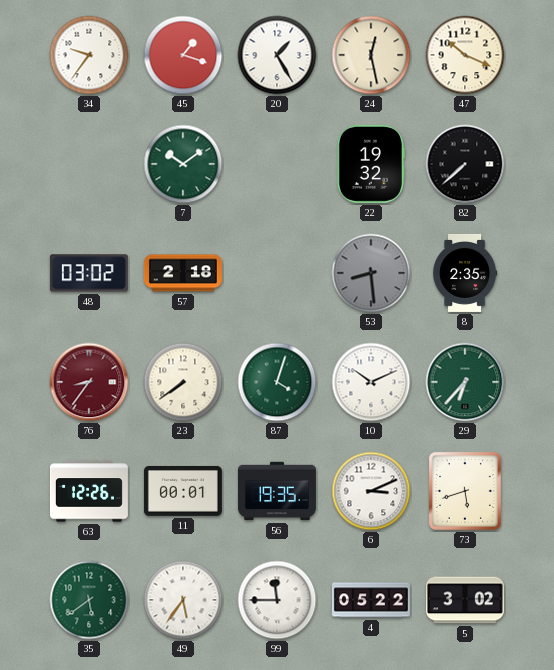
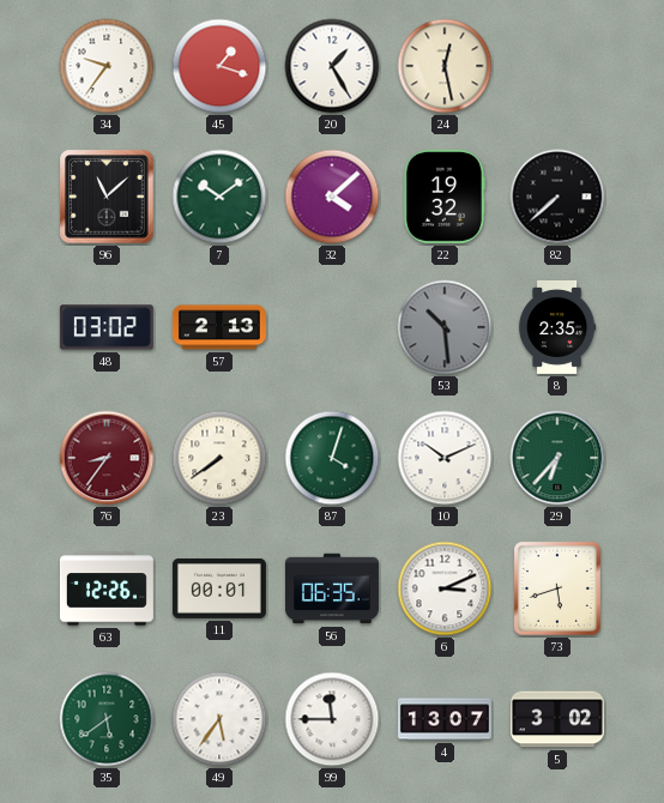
47: 10:19 -> none (465, 55)
96: none -> 11:08 (107, 197)
32: none -> 4:08 (332, 197)
57: 2:18 -> 2:13 (219, 327)
53: 8:29 -> 10:29 (445, 327)
56: 19:35 -> 06:35 (332, 588)
4: 05:22 -> 13:07 (445, 719)
